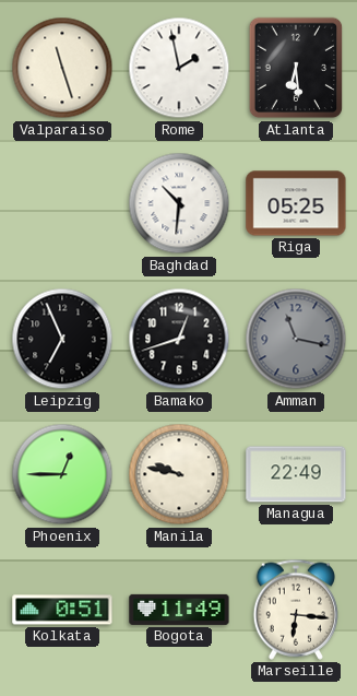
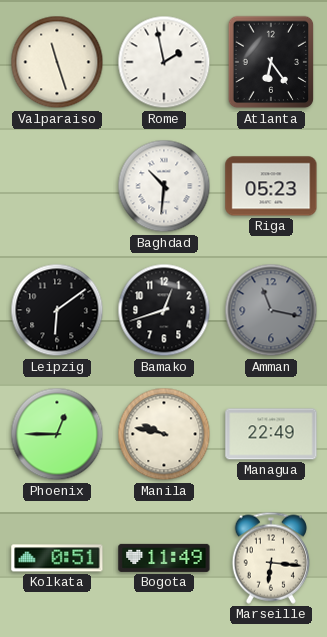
Atlanta: 6:29 -> 6:24 (271, 62)
Riga: 05:25 -> 05:23 (271, 186)
Leipzig: 6:56 -> 6:09 (57, 310)
